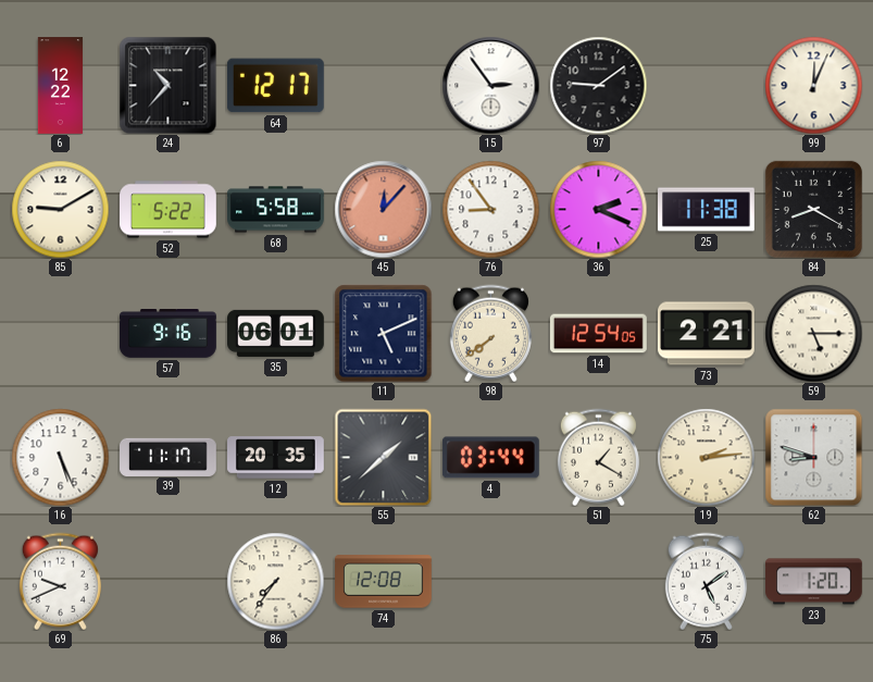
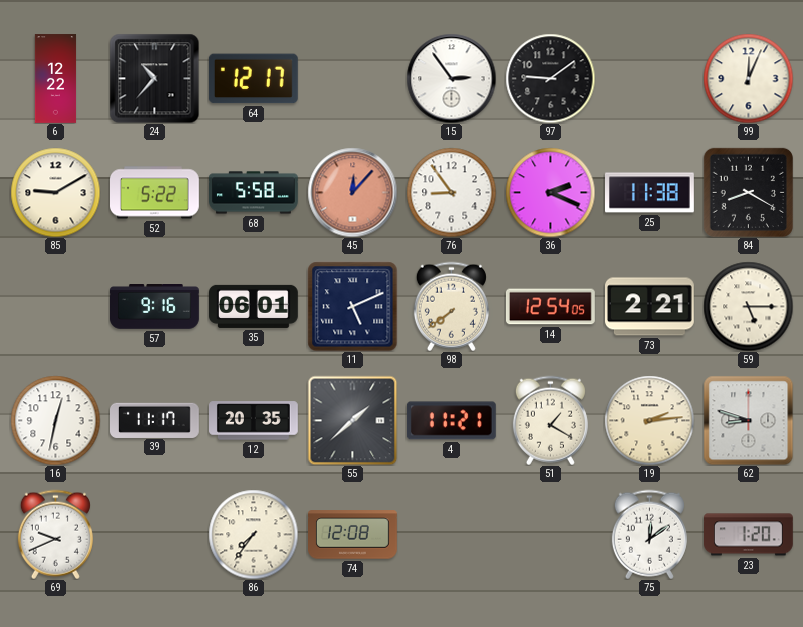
16: 5:26 -> 12:32 (55, 420)
4: 03:44 -> 11:21 (451, 421)
75: 5:09 -> 12:09 (649, 534)
